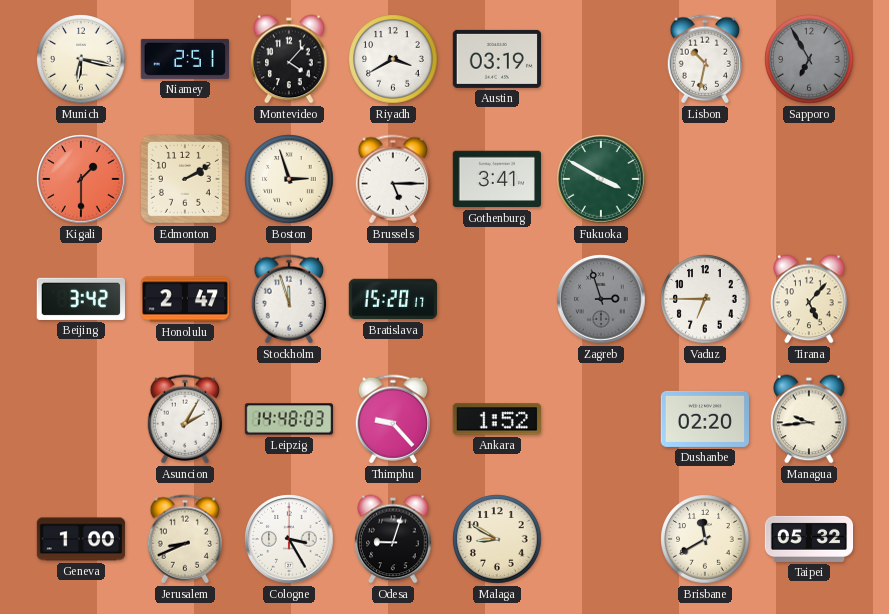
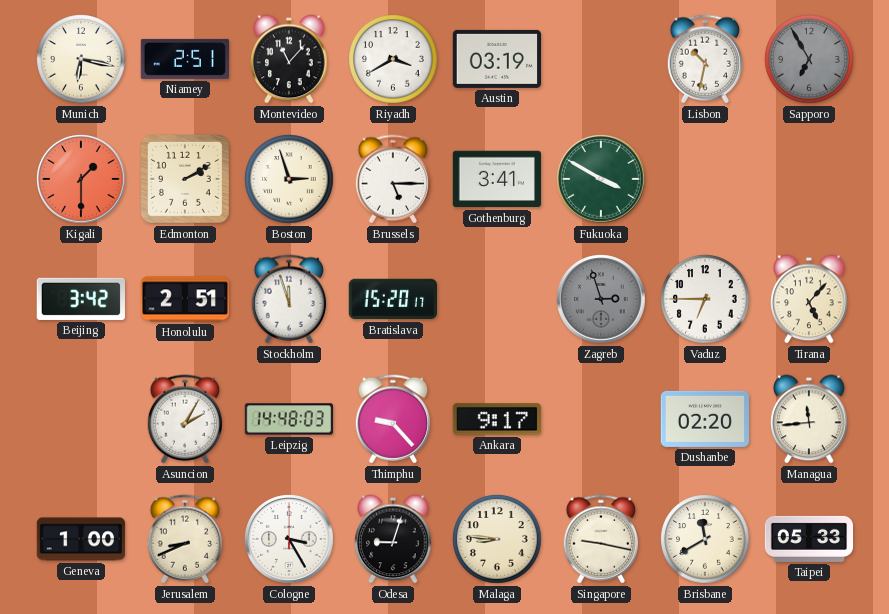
Montevideo: 4:07 -> 11:07 (289, 59)
Honolulu: 2:47 -> 2:51 (184, 299)
Ankara: 1:52 -> 9:17 (497, 419)
Managua: 9:44 -> 11:44 (809, 419)
Malaga: 8:50 -> 8:46 (497, 539)
Singapore: none -> 9:17 (600, 539)
Taipei: 05:32 -> 05:33 (809, 539)
